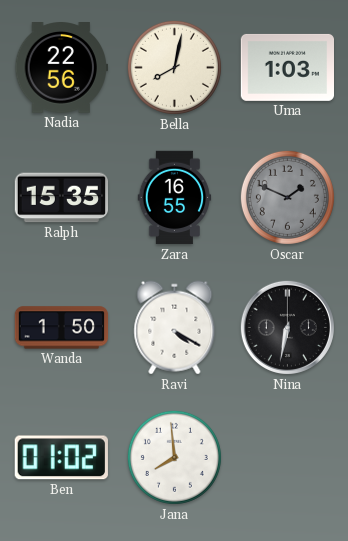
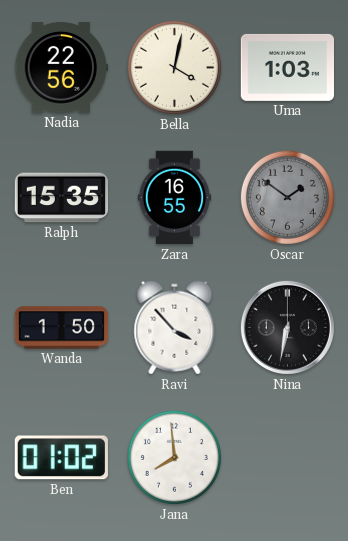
Bella: 8:02 -> 4:02 (174, 67)
Oscar: 1:49 -> 1:51 (287, 197)
Ravi: 4:20 -> 3:53 (175, 328)
